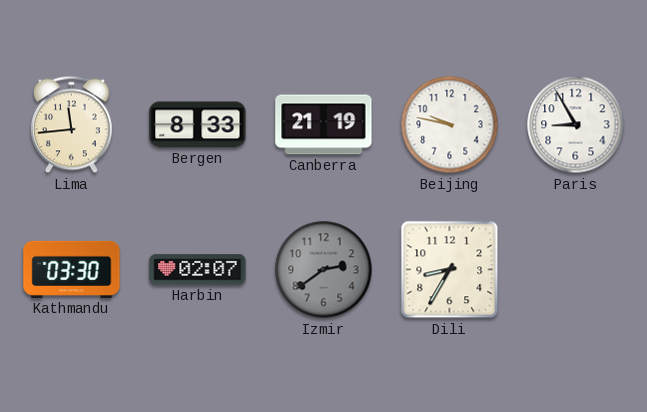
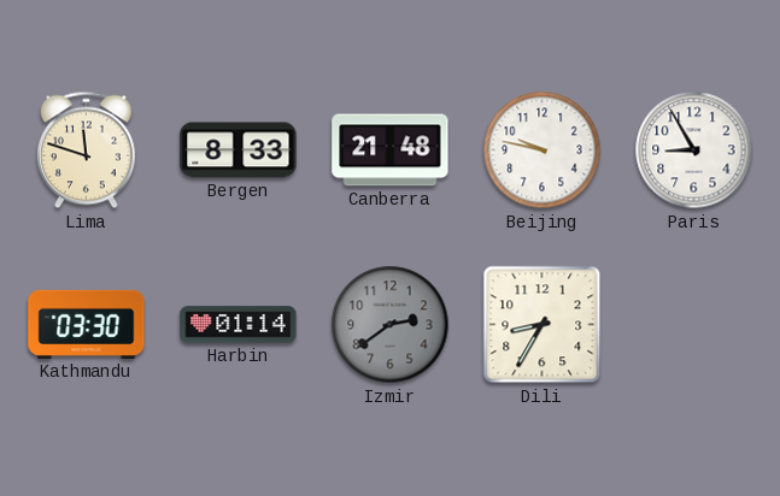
Lima: 11:44 -> 11:48 (86, 150)
Canberra: 21:19 -> 21:48 (391, 150)
Harbin: 02:07 -> 01:14 (239, 325)
